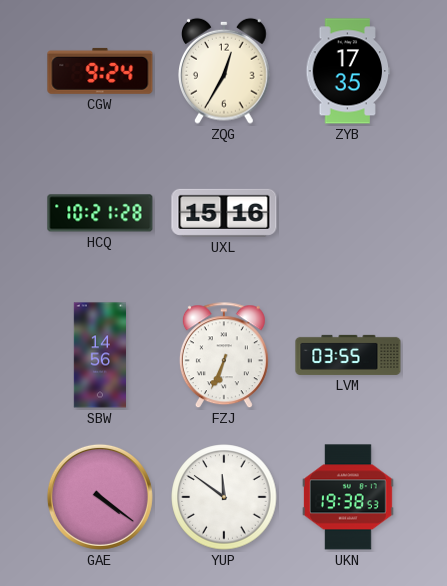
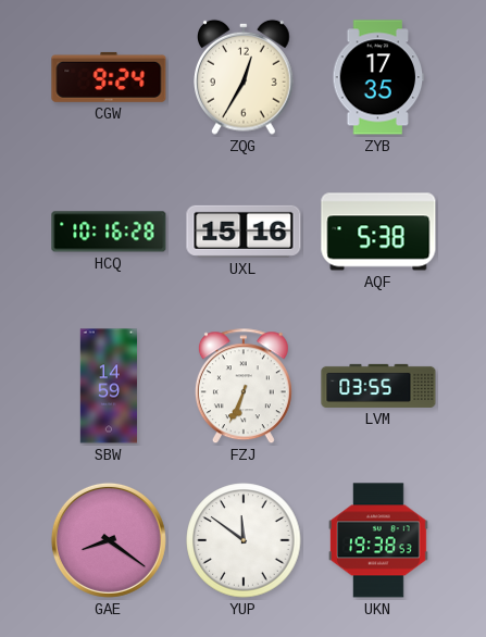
HCQ: 10:21 -> 10:16 (109, 232)
AQF: none -> 5:38 (378, 232)
SBW: 14:56 -> 14:59 (108, 386)
GAE: 4:21 -> 8:21 (109, 540)
